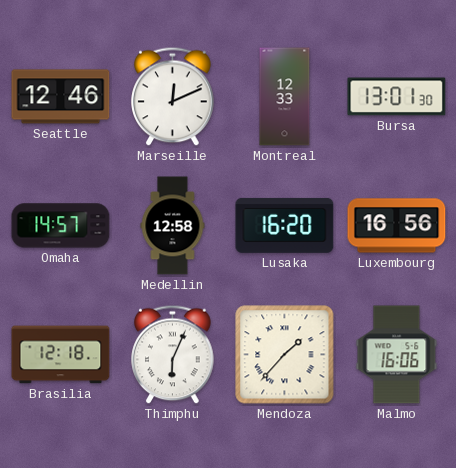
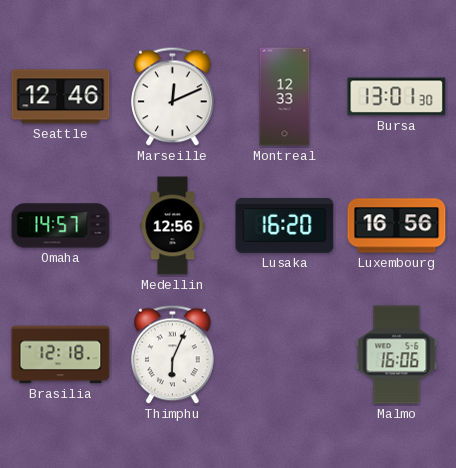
Medellin: 12:58 -> 12:56 (173, 226)
Mendoza: 1:37 -> none (285, 355)
